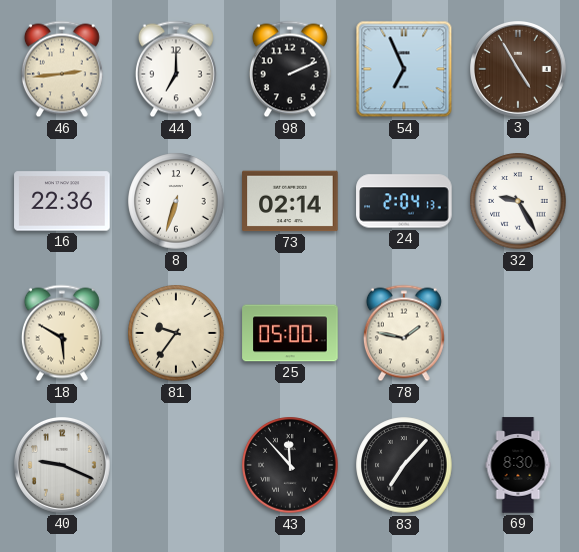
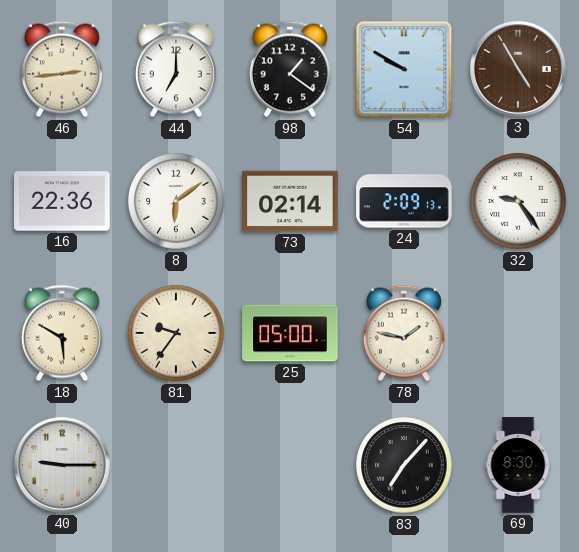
98: 2:11 -> 1:21 (290, 69)
54: 6:56 -> 9:50 (404, 69)
8: 6:33 -> 6:09 (176, 201)
24: 2:04 -> 2:09 (404, 201)
32: 9:25 -> 9:24 (518, 201)
40: 9:19 -> 9:15 (63, 466)
43: 11:53 -> none (290, 465)
